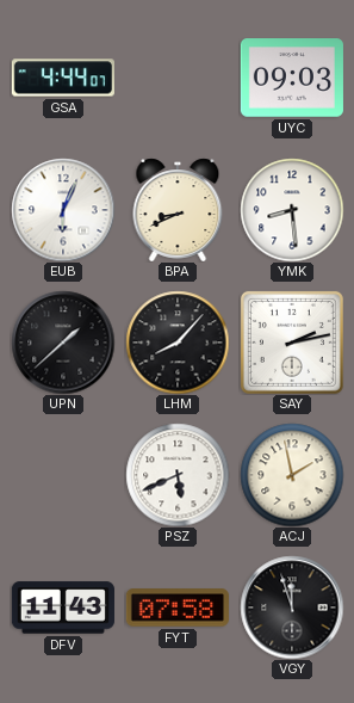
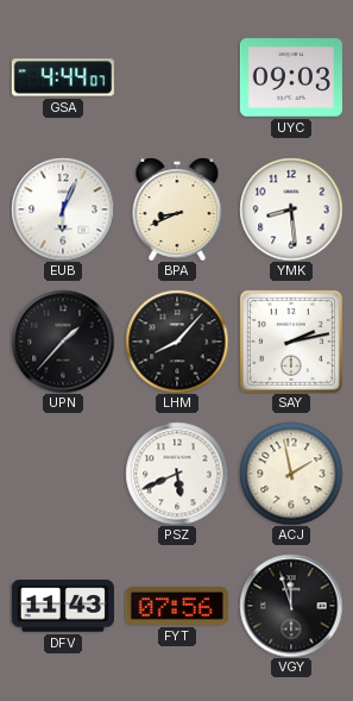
UPN: 1:38 -> 1:37 (63, 342)
FYT: 07:58 -> 07:56 (177, 606)
